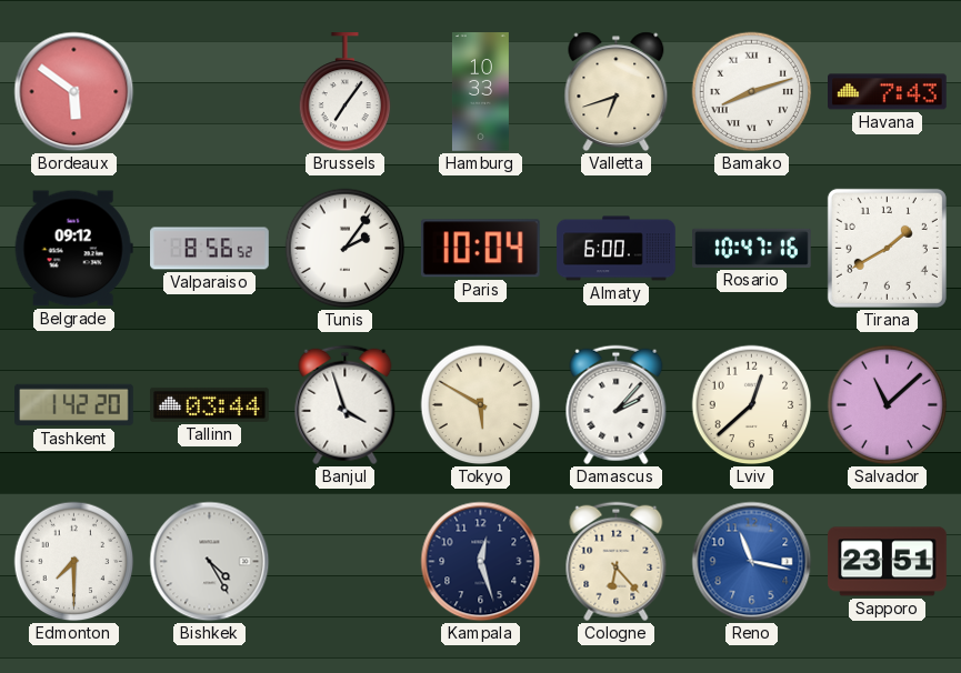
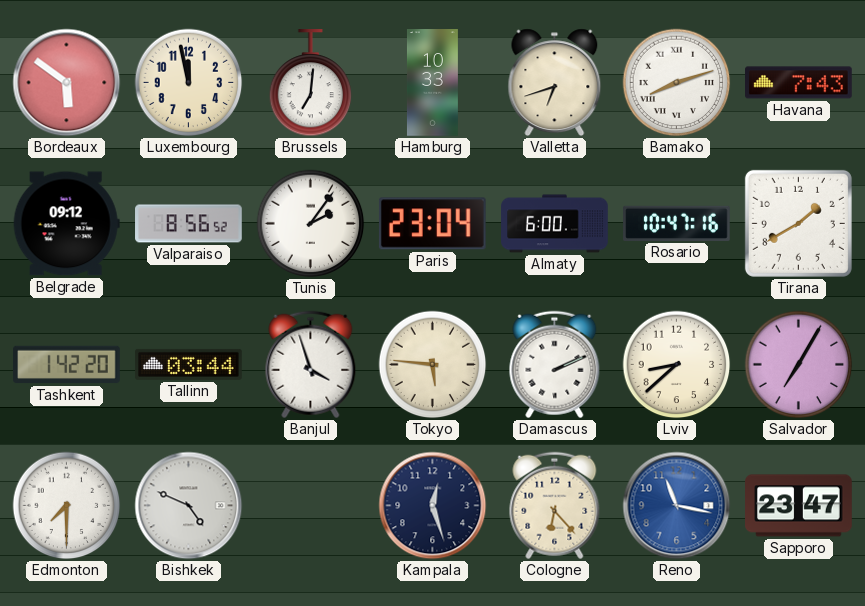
Luxembourg: none -> 11:58 (189, 83)
Brussels: 7:06 -> 7:01 (311, 83)
Paris: 10:04 -> 23:04 (432, 224)
Tokyo: 5:50 -> 5:46 (433, 365)
Damascus: 2:07 -> 2:11 (555, 365)
Lviv: 12:38 -> 8:38 (677, 365)
Salvador: 11:08 -> 7:05 (799, 365)
Bishkek: 4:25 -> 4:49 (189, 506)
Sapporo: 23:51 -> 23:47 (799, 506)
